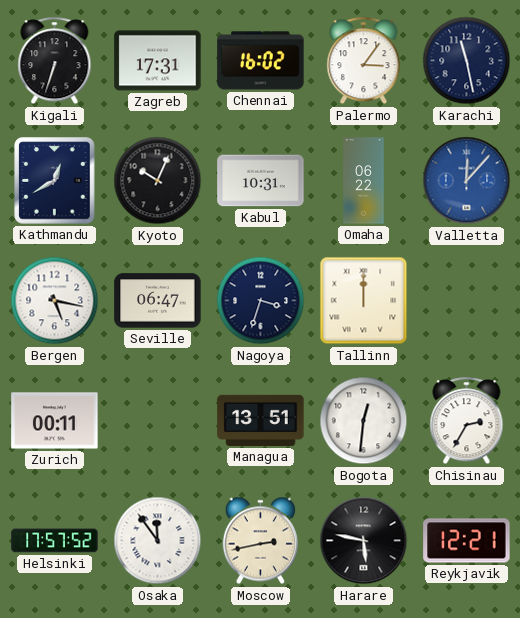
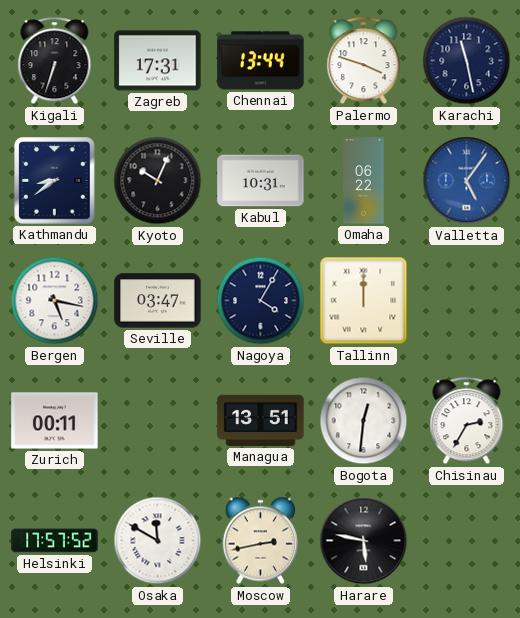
Chennai: 16:02 -> 13:44 (261, 61)
Palermo: 3:06 -> 3:48 (364, 61)
Kathmandu: 12:40 -> 8:39 (55, 181)
Valletta: 12:07 -> 5:06 (467, 181)
Seville: 06:47 -> 03:47 (158, 301)
Nagoya: 3:33 -> 4:05 (261, 301)
Osaka: 11:54 -> 11:50 (158, 541)
Reykjavik: 12:21 -> none (467, 541)
